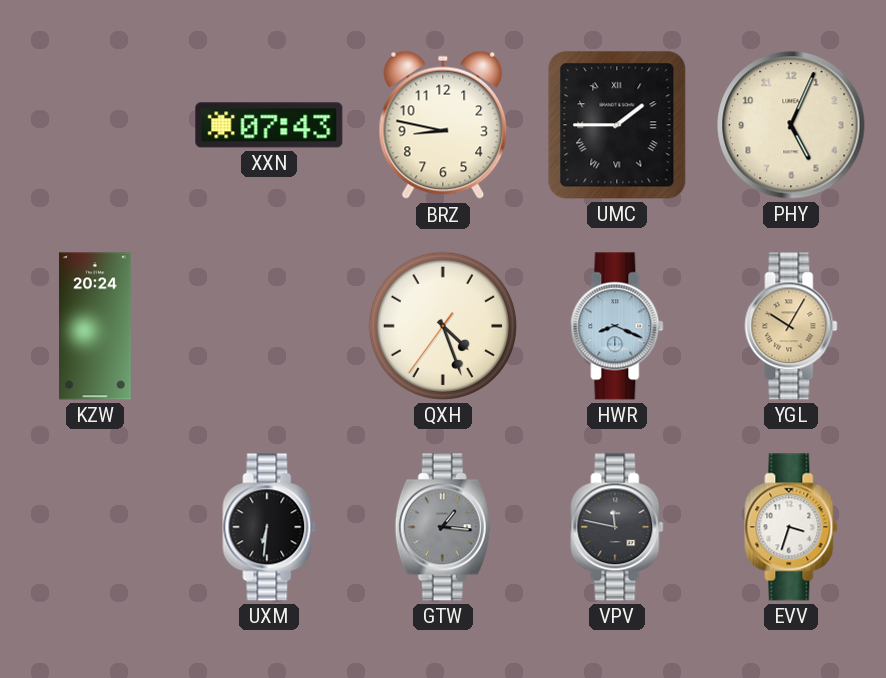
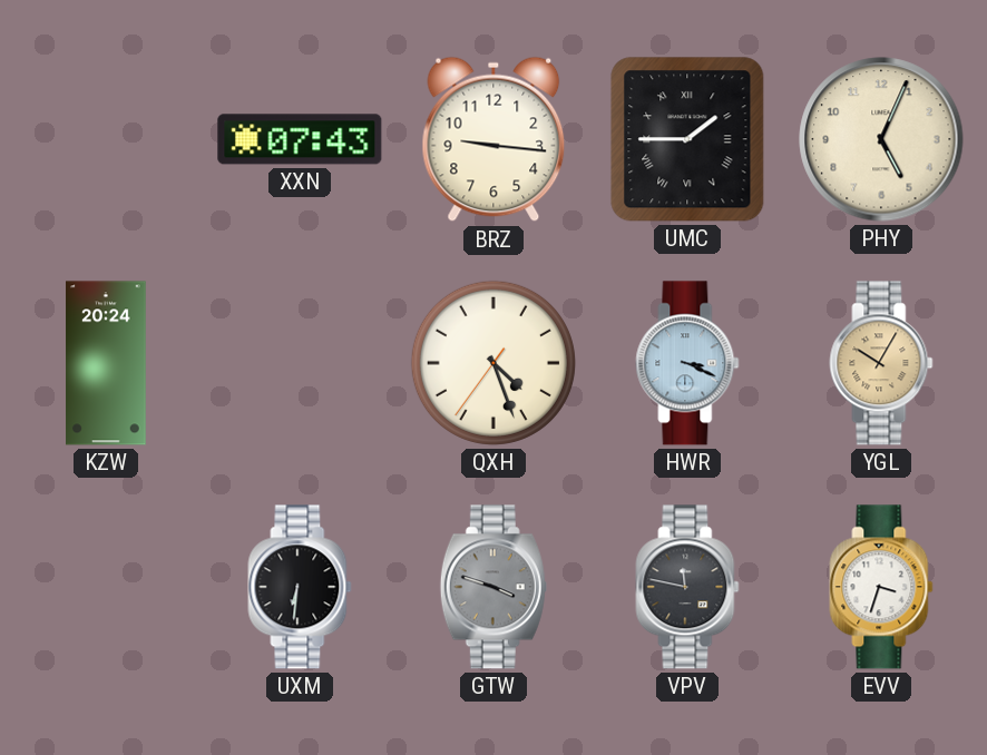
BRZ: 8:47 -> 9:16 (493, 139)
HWR: 8:19 -> 3:19 (687, 363)
GTW: 1:16 -> 3:48 (493, 587)
